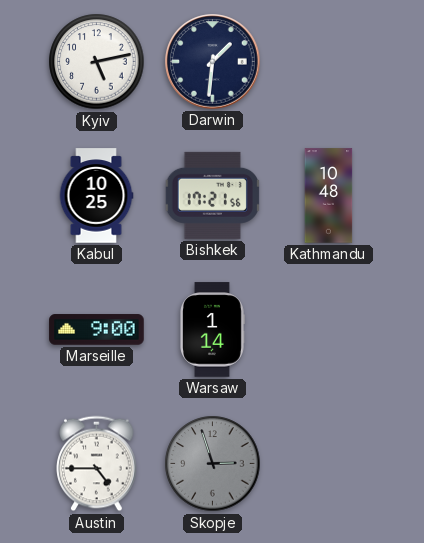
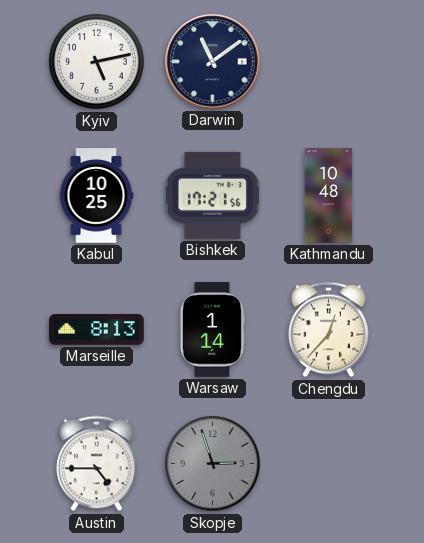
Darwin: 1:31 -> 11:09 (213, 62)
Marseille: 9:00 -> 8:13 (97, 330)
Chengdu: none -> 12:37 (329, 330)
